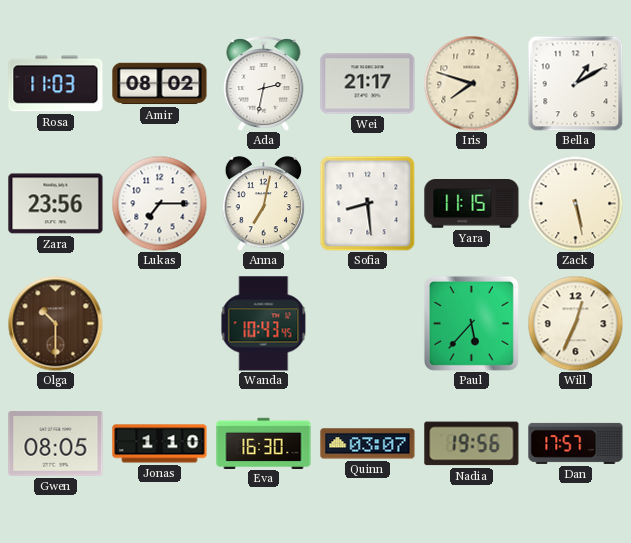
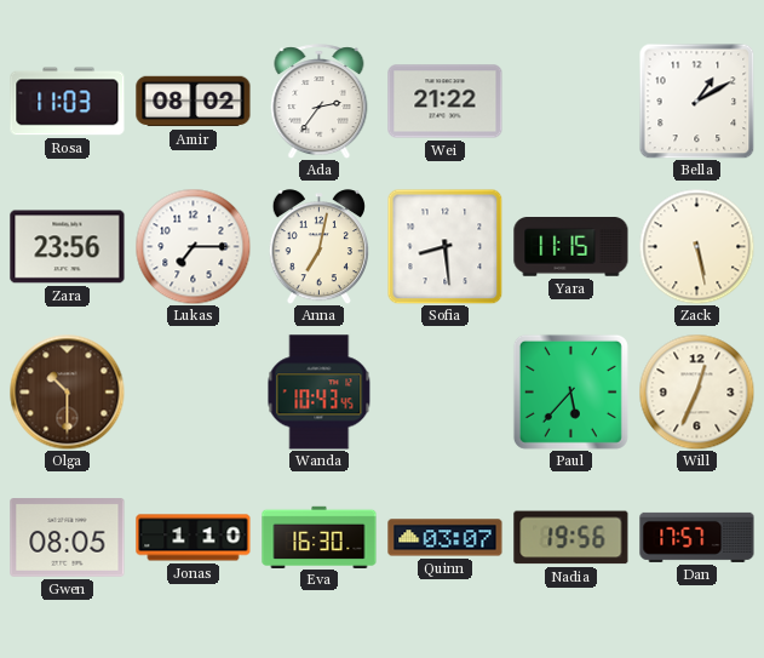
Ada: 2:32 -> 2:36 (320, 102)
Wei: 21:17 -> 21:22 (446, 102)
Iris: 7:48 -> none (471, 83)
